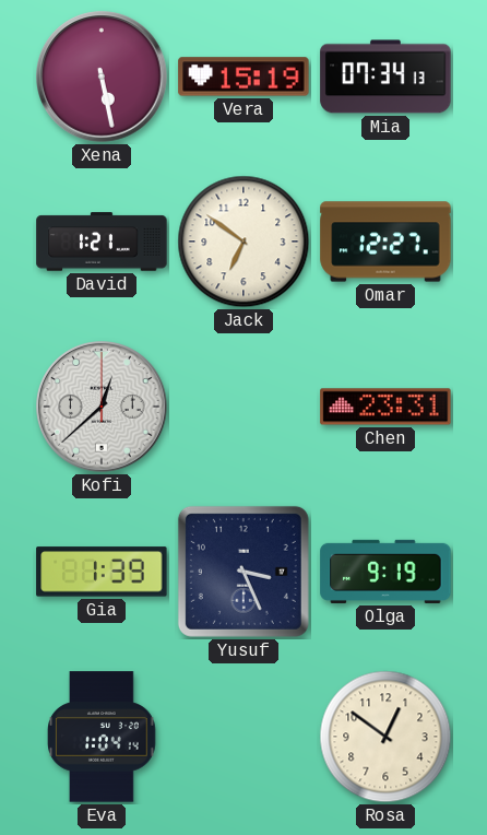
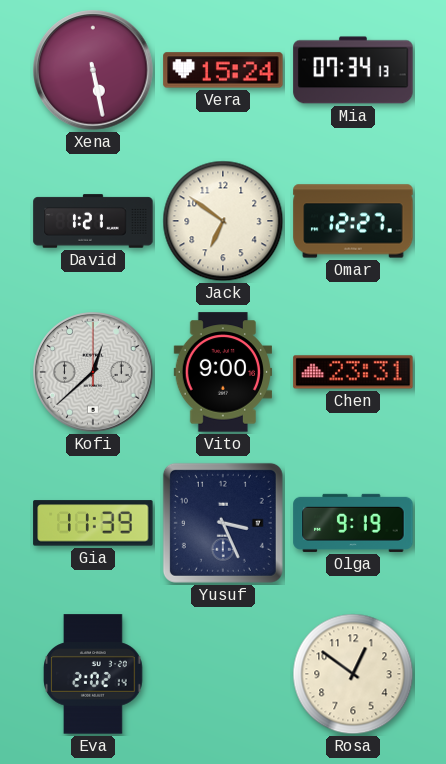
Vera: 15:19 -> 15:24 (223, 70)
Vito: none -> 9:00 (222, 372)
Gia: 1:39 -> 11:39 (93, 523)
Eva: 1:04 -> 2:02 (93, 674)
